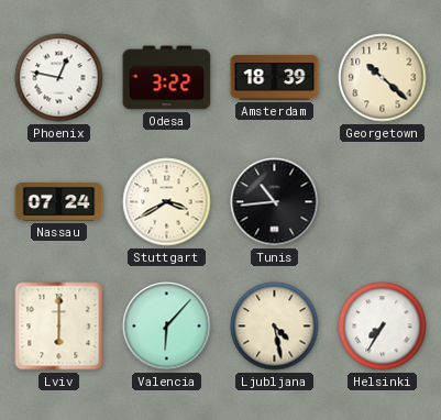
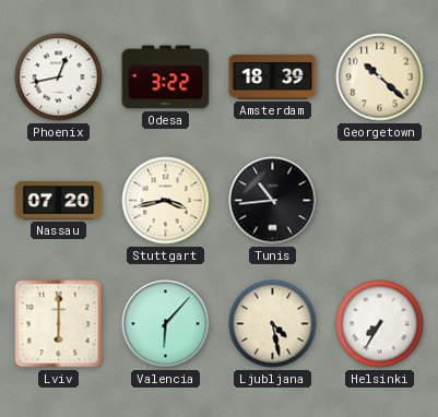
Phoenix: 12:47 -> 12:43 (59, 78)
Nassau: 07:24 -> 07:20 (59, 201)
Stuttgart: 3:40 -> 3:43 (166, 201)
